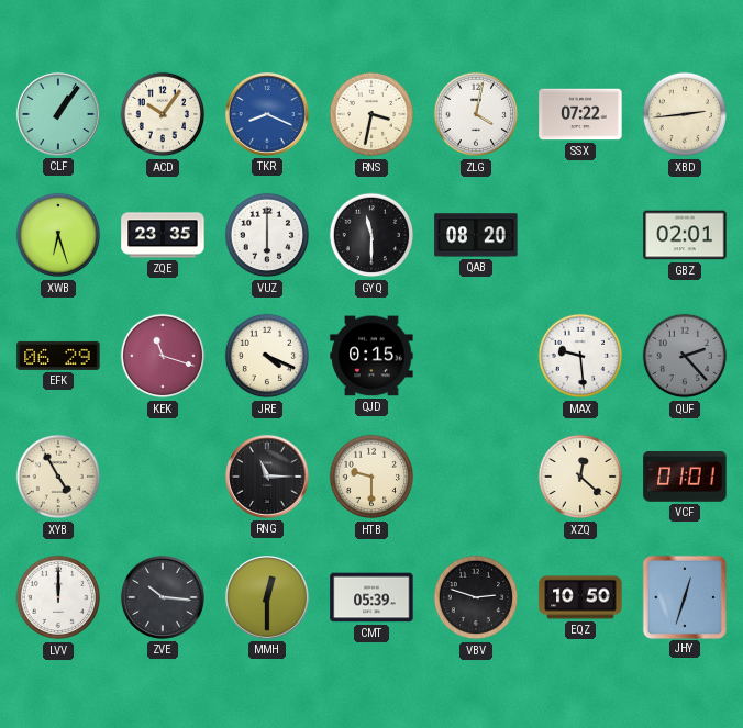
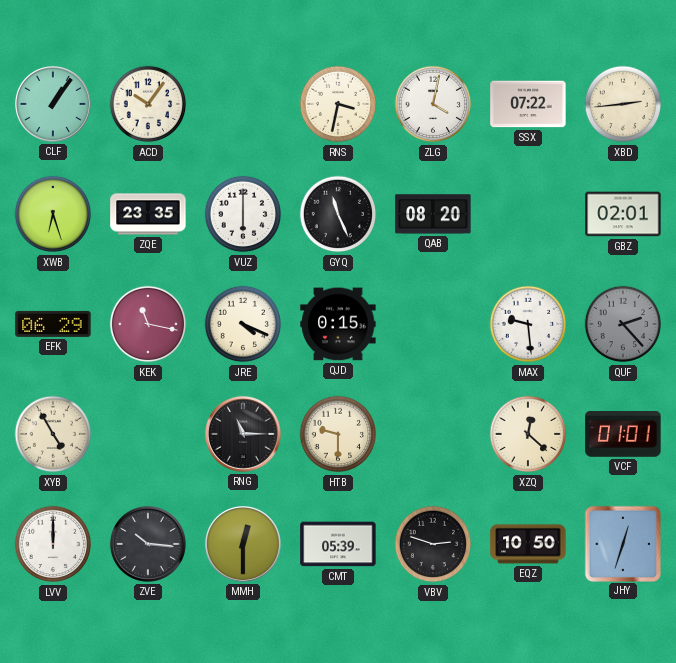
TKR: 8:19 -> none (267, 114)
GYQ: 11:30 -> 11:26 (338, 214)
KEK: 11:18 -> 11:17 (148, 324)
